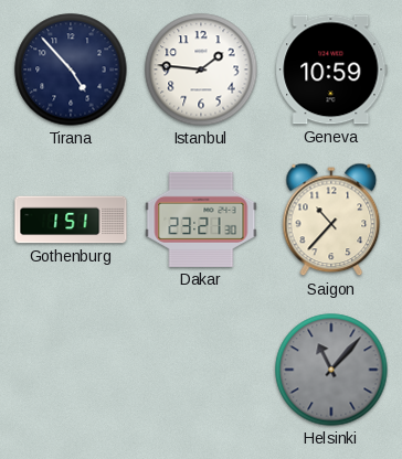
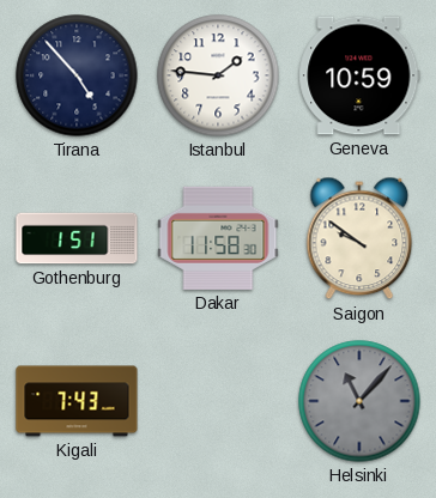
Dakar: 23:21 -> 11:58 (218, 238)
Saigon: 10:37 -> 9:51 (359, 238)
Kigali: none -> 7:43 (77, 401)
